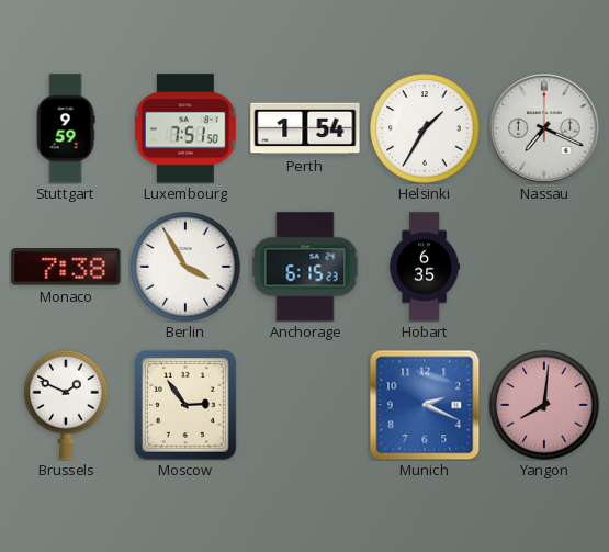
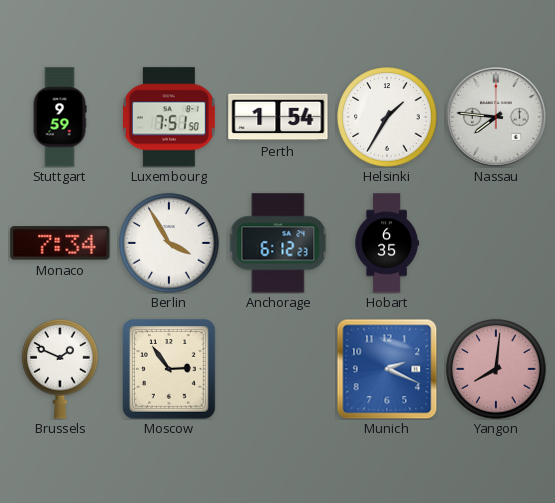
Nassau: 7:19 -> 7:46 (497, 118)
Monaco: 7:38 -> 7:34 (60, 243)
Anchorage: 6:15 -> 6:12 (278, 243)
